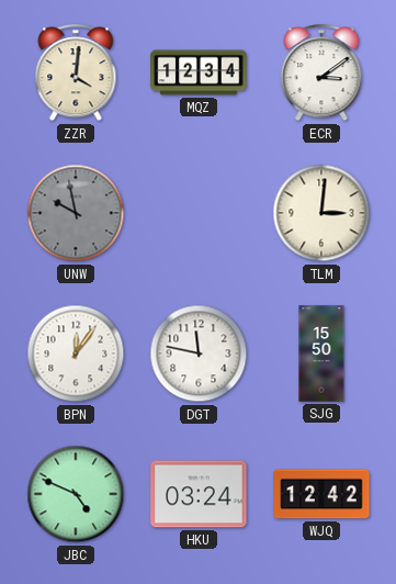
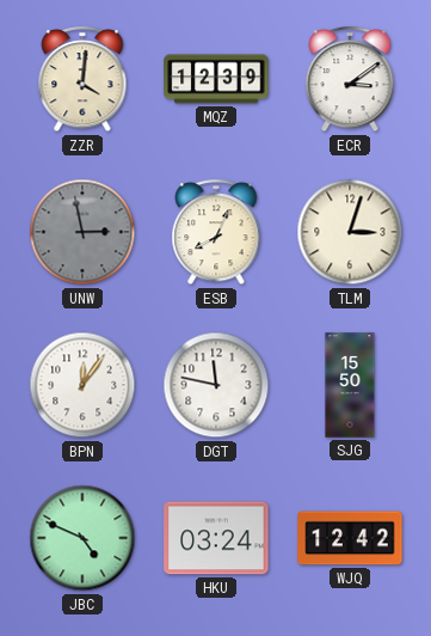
MQZ: 12:34 -> 12:39 (216, 79)
UNW: 9:58 -> 2:58 (82, 232)
ESB: none -> 8:04 (216, 233)
TLM: 3:01 -> 3:03 (350, 232)
